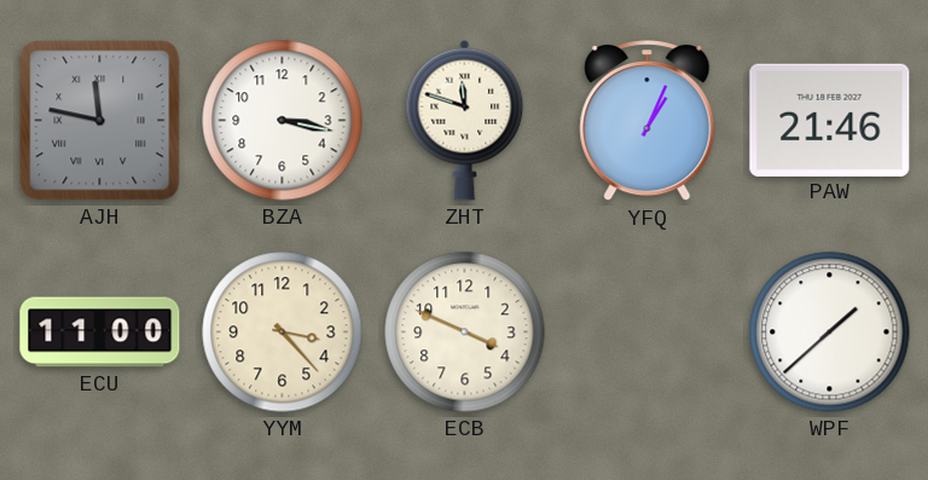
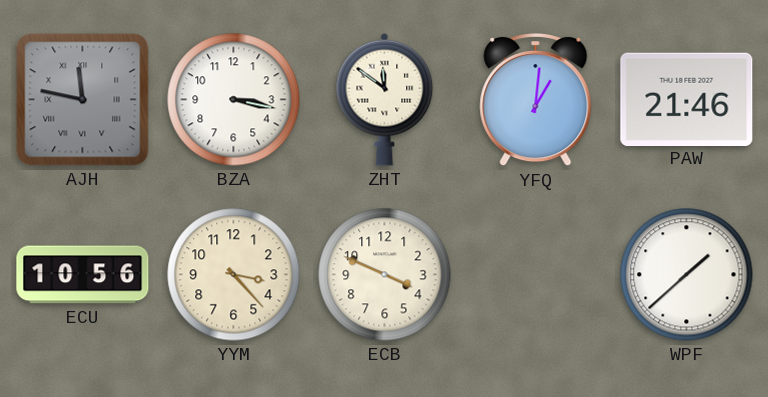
ZHT: 11:48 -> 11:51 (385, 99)
YFQ: 1:04 -> 1:01 (536, 100)
ECU: 11:00 -> 10:56 (83, 275)
